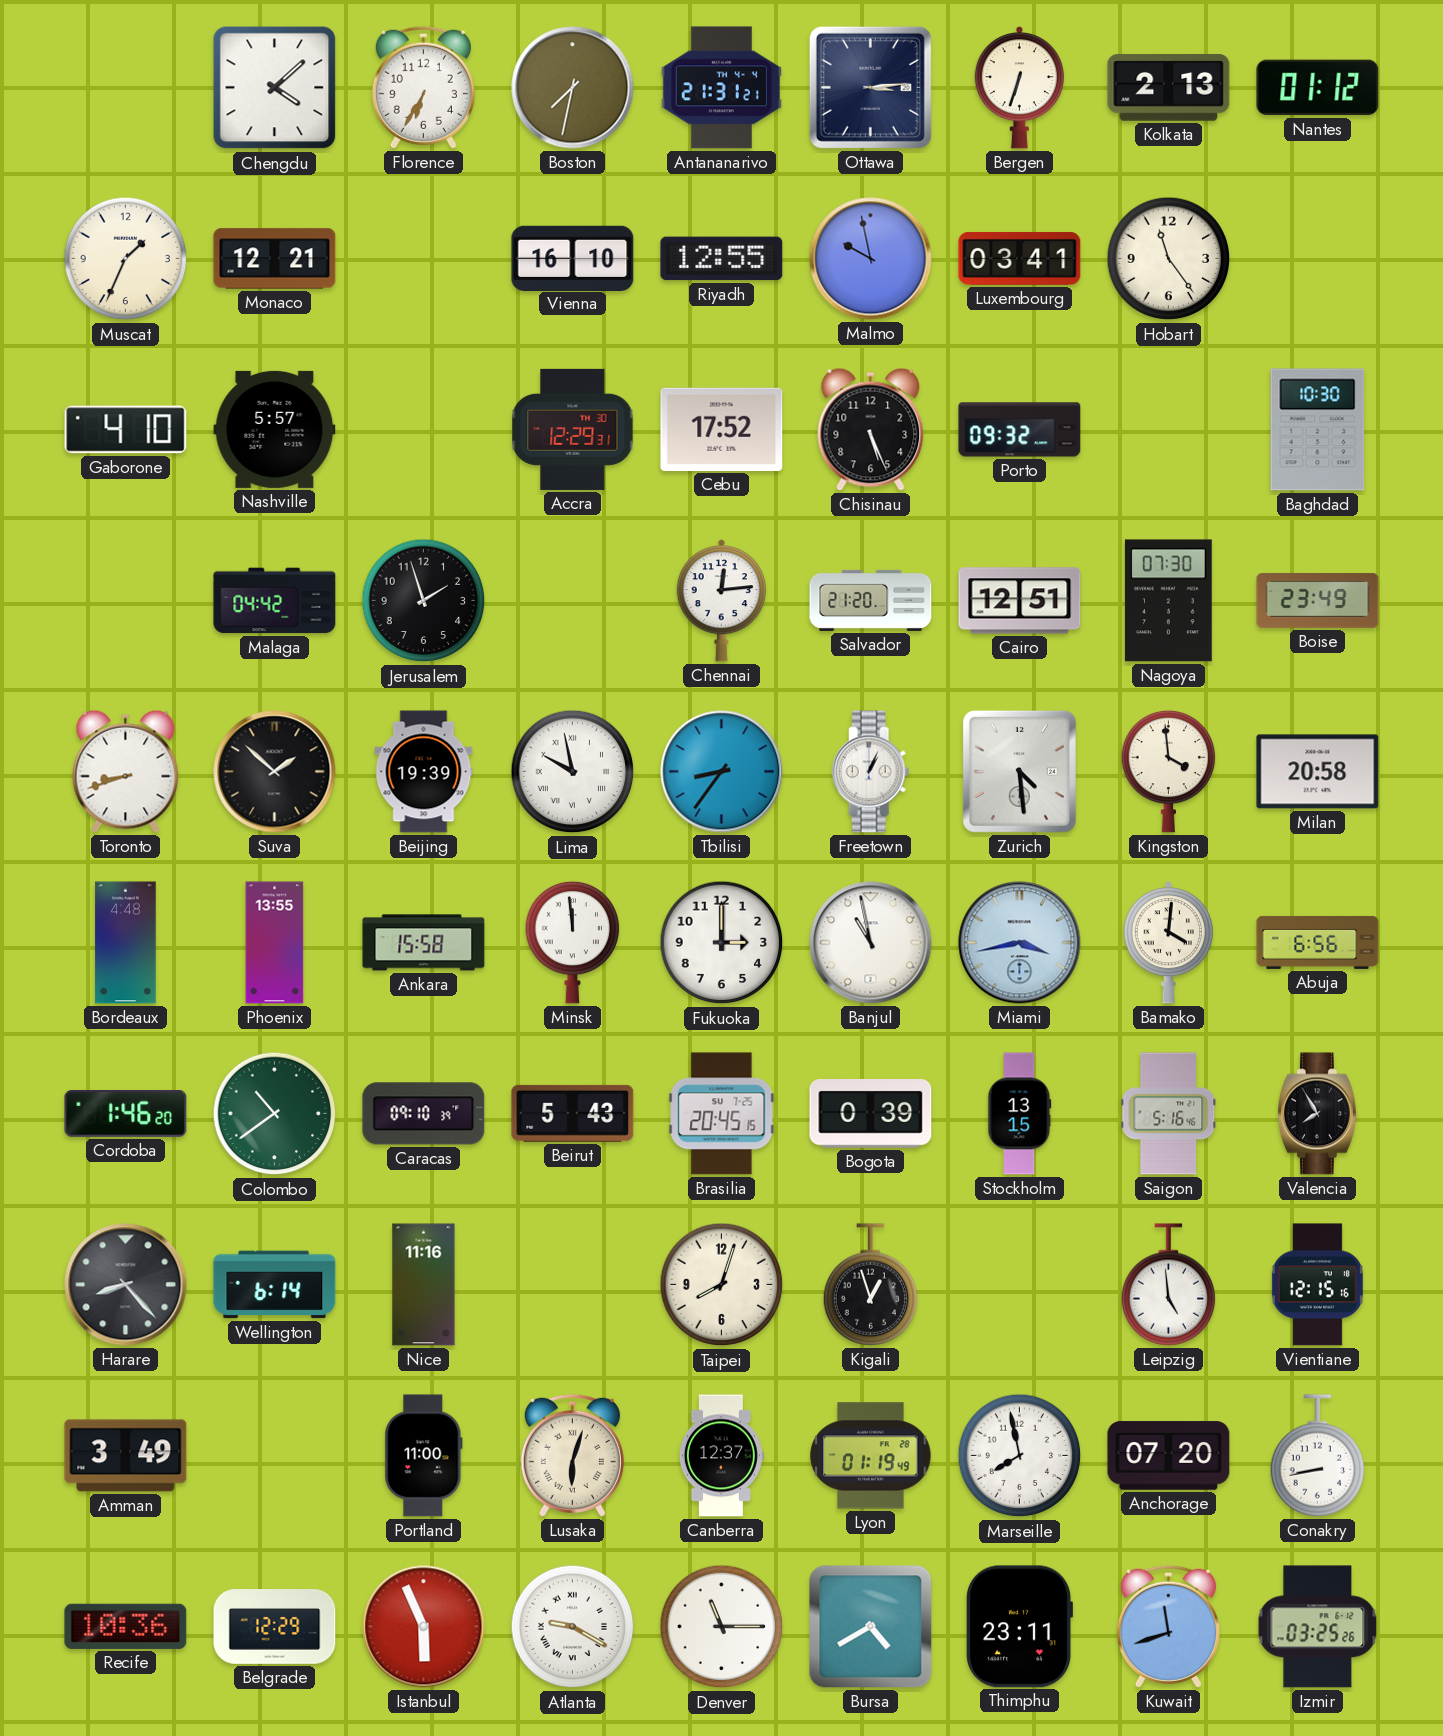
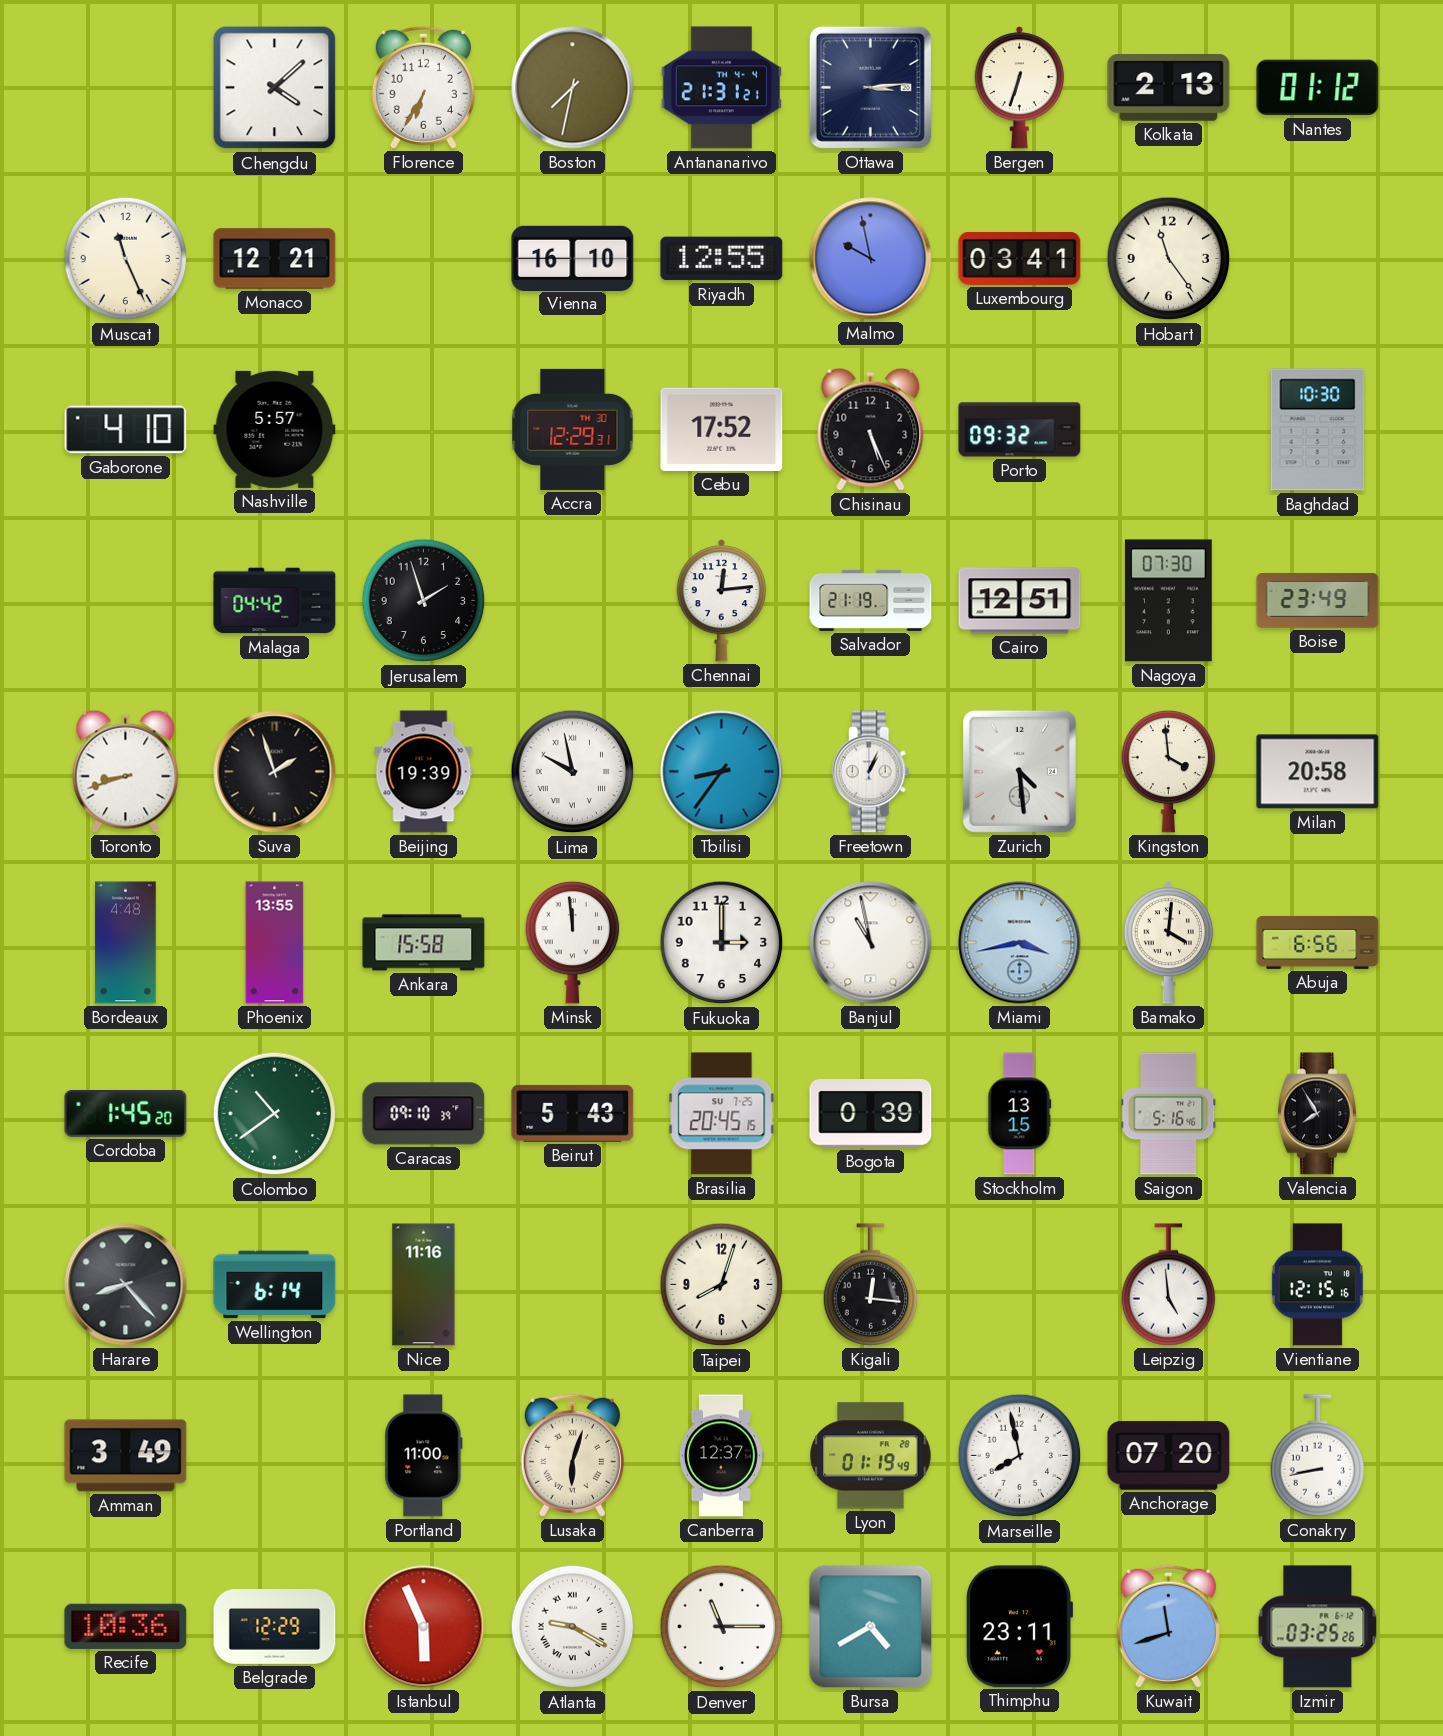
Muscat: 1:34 -> 11:26 (126, 259)
Salvador: 21:20 -> 21:19 (871, 600)
Suva: 1:52 -> 1:57 (275, 772)
Cordoba: 1:46 -> 1:45 (126, 1114)
Kigali: 12:57 -> 12:16 (871, 1285)
